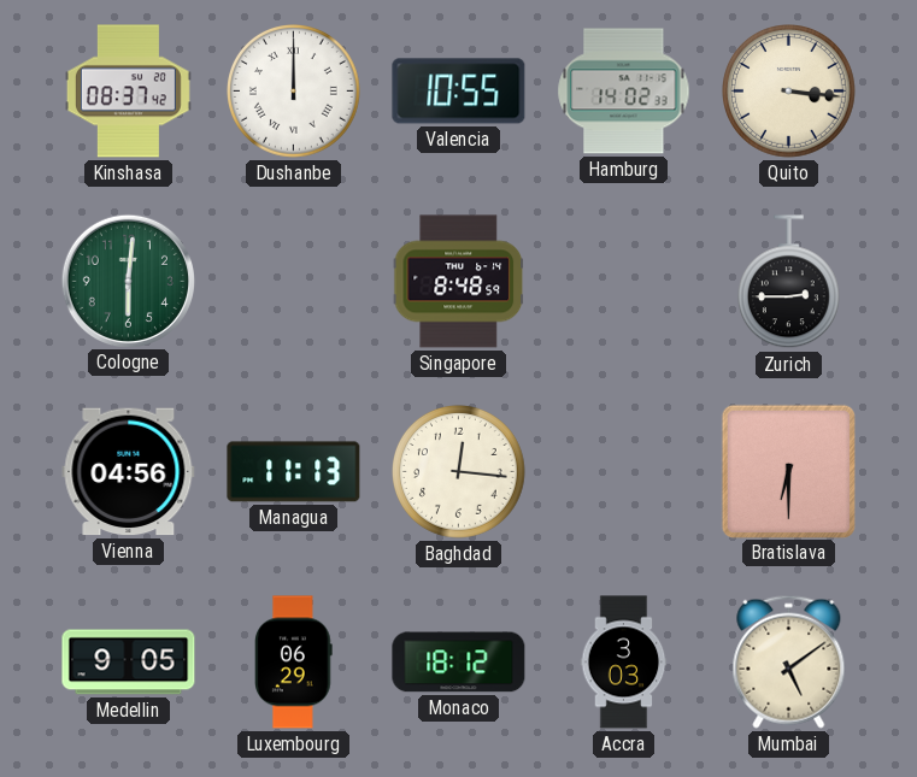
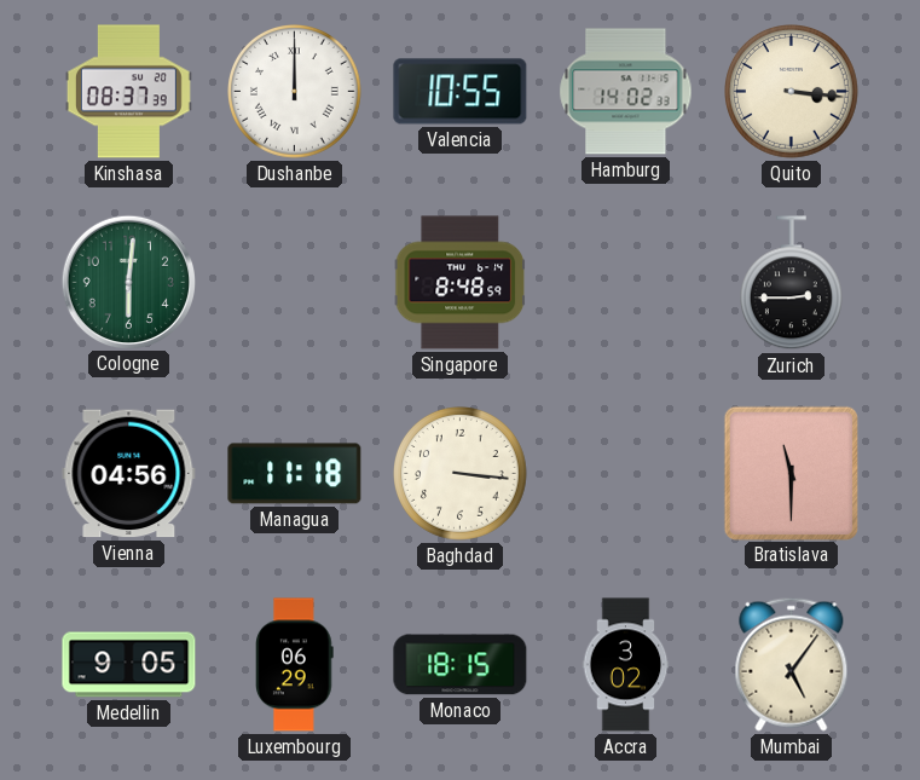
Kinshasa: 08:37:42 -> 08:37:39 (128, 92)
Managua: 11:13 -> 11:18 (295, 474)
Baghdad: 12:16 -> 3:16 (461, 474)
Bratislava: 6:30 -> 11:30 (791, 473)
Monaco: 18:12 -> 18:15 (461, 665)
Accra: 3:03 -> 3:02 (626, 665)
Mumbai: 5:09 -> 5:06 (792, 664)
